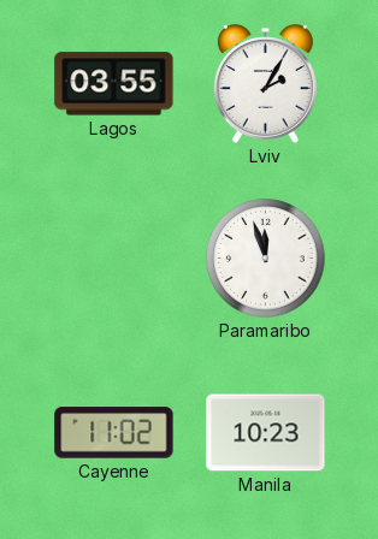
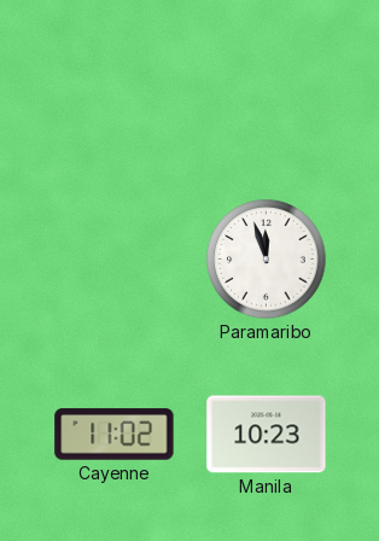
Lagos: 03:55 -> none (114, 84)
Lviv: 2:05 -> none (265, 84)
